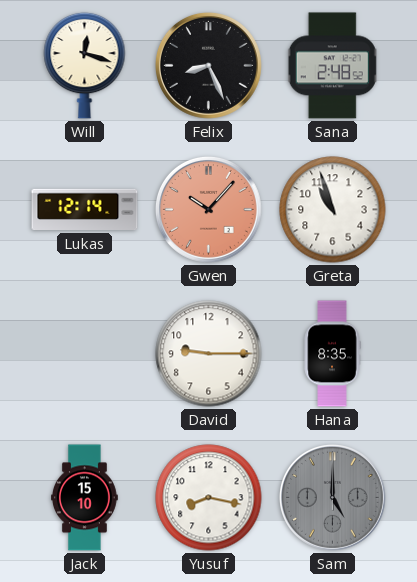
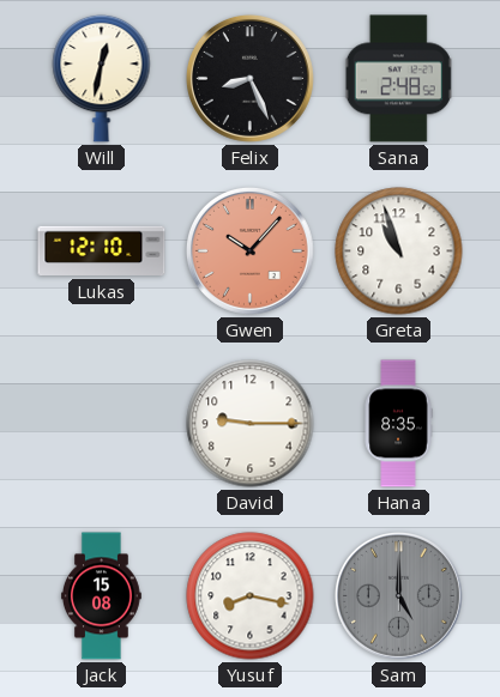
Will: 12:18 -> 12:32 (102, 78)
Lukas: 12:14 -> 12:10 (102, 251)
Jack: 15:10 -> 15:08 (101, 596)
